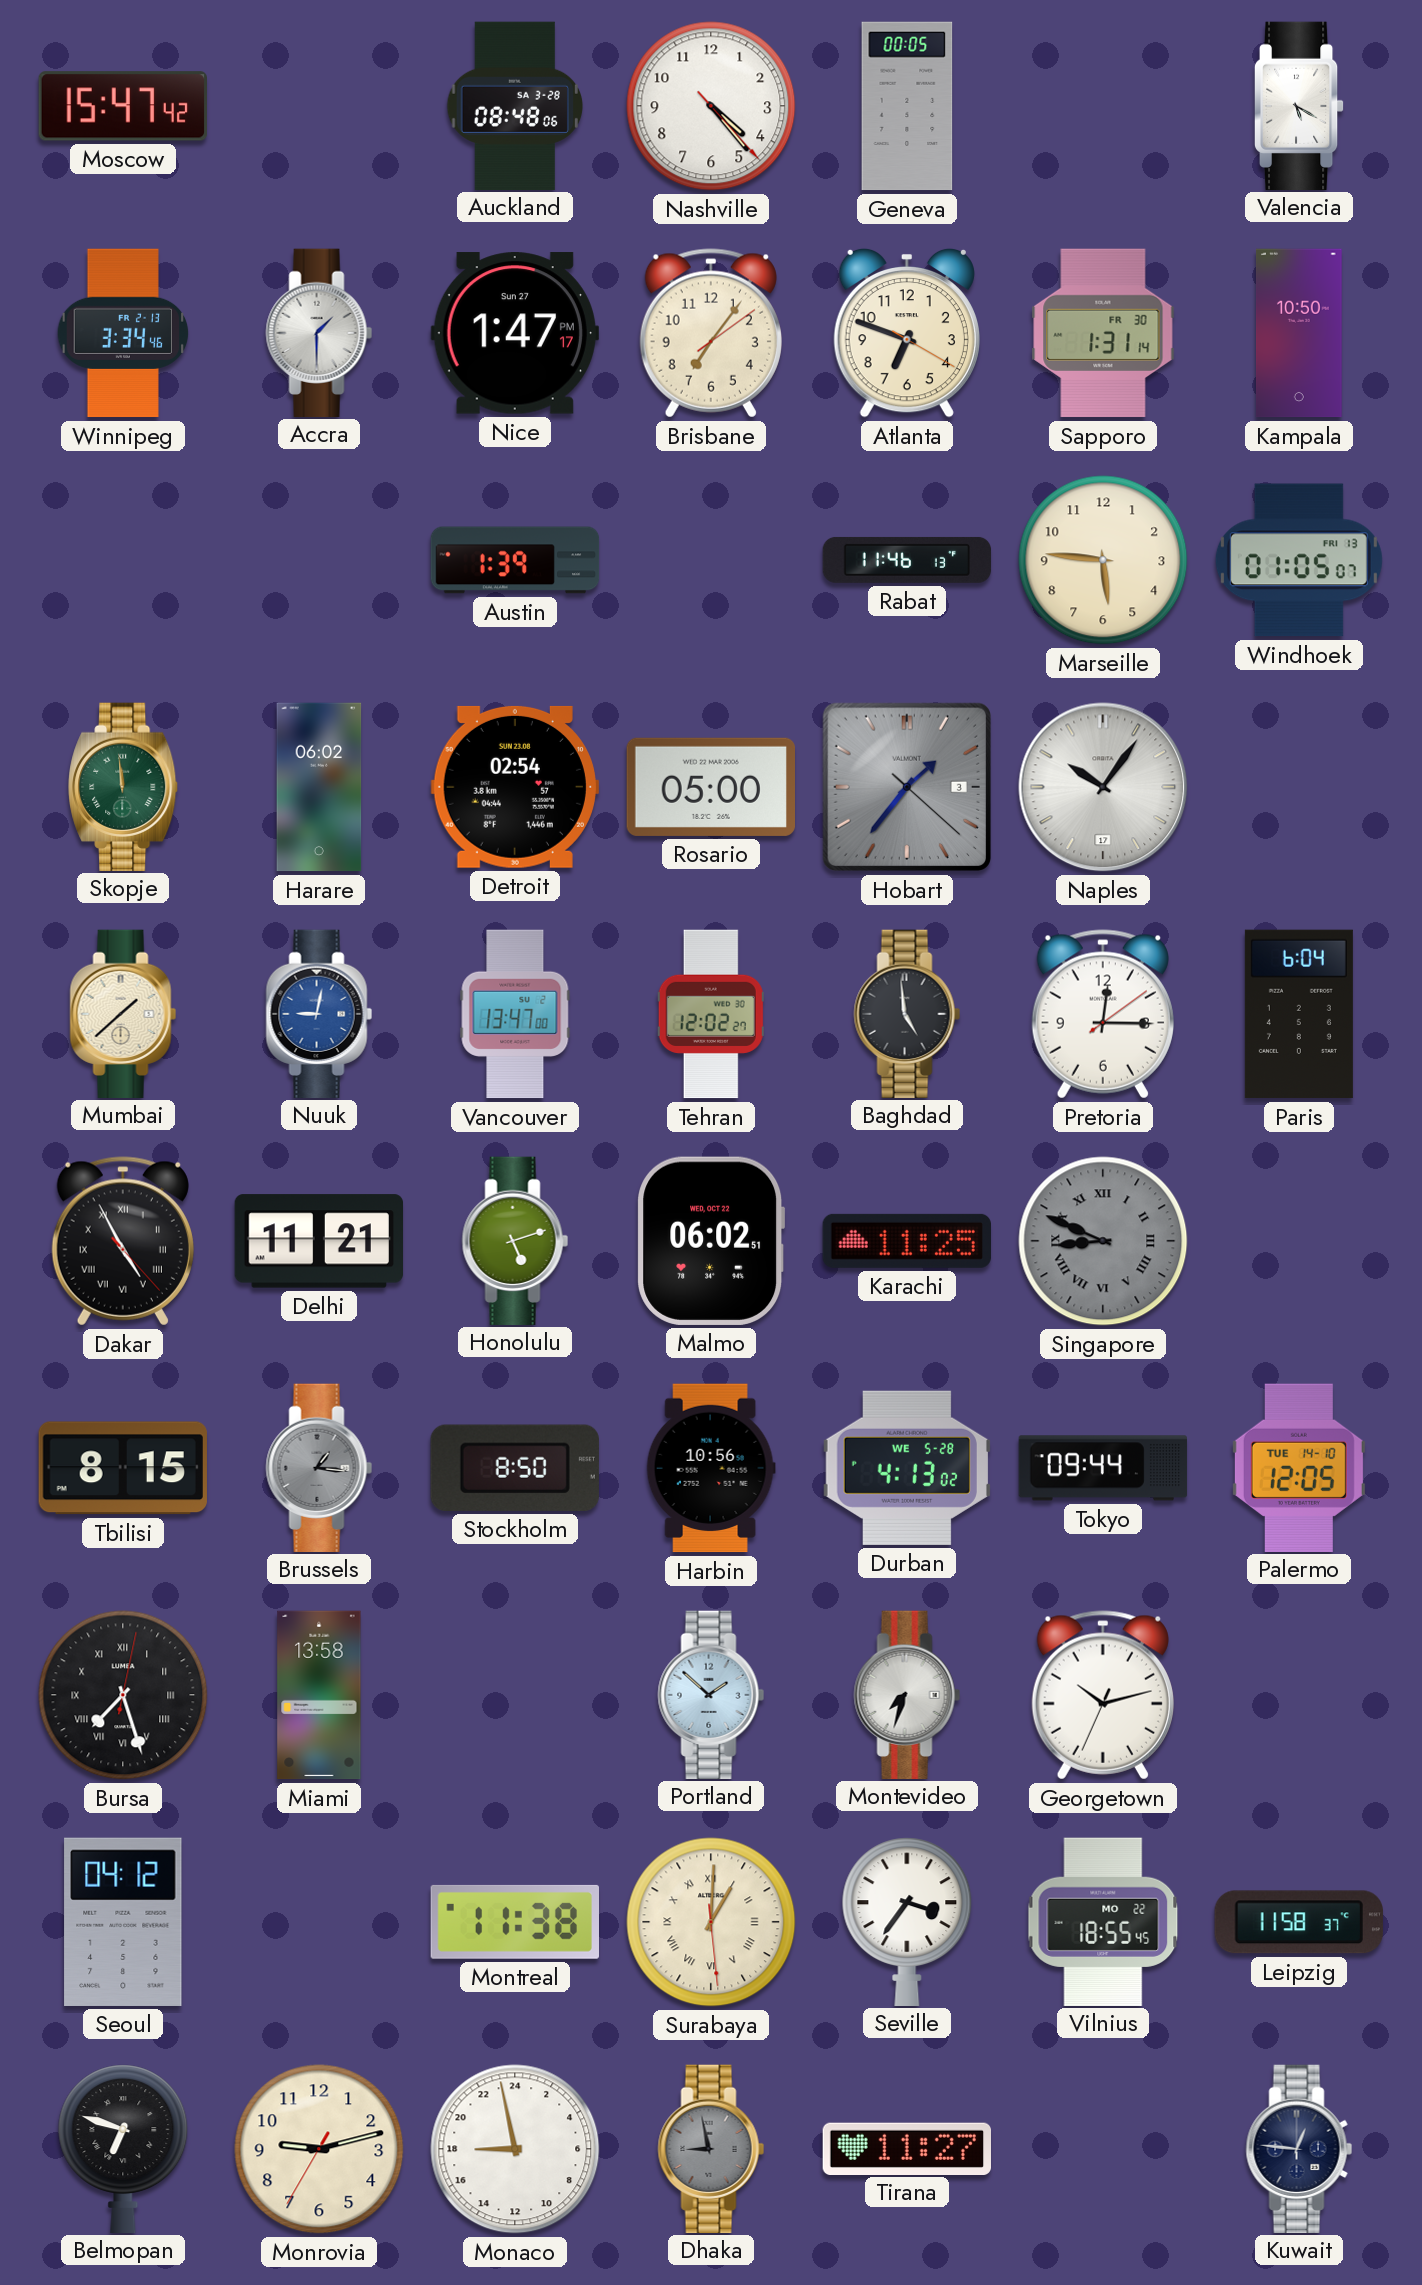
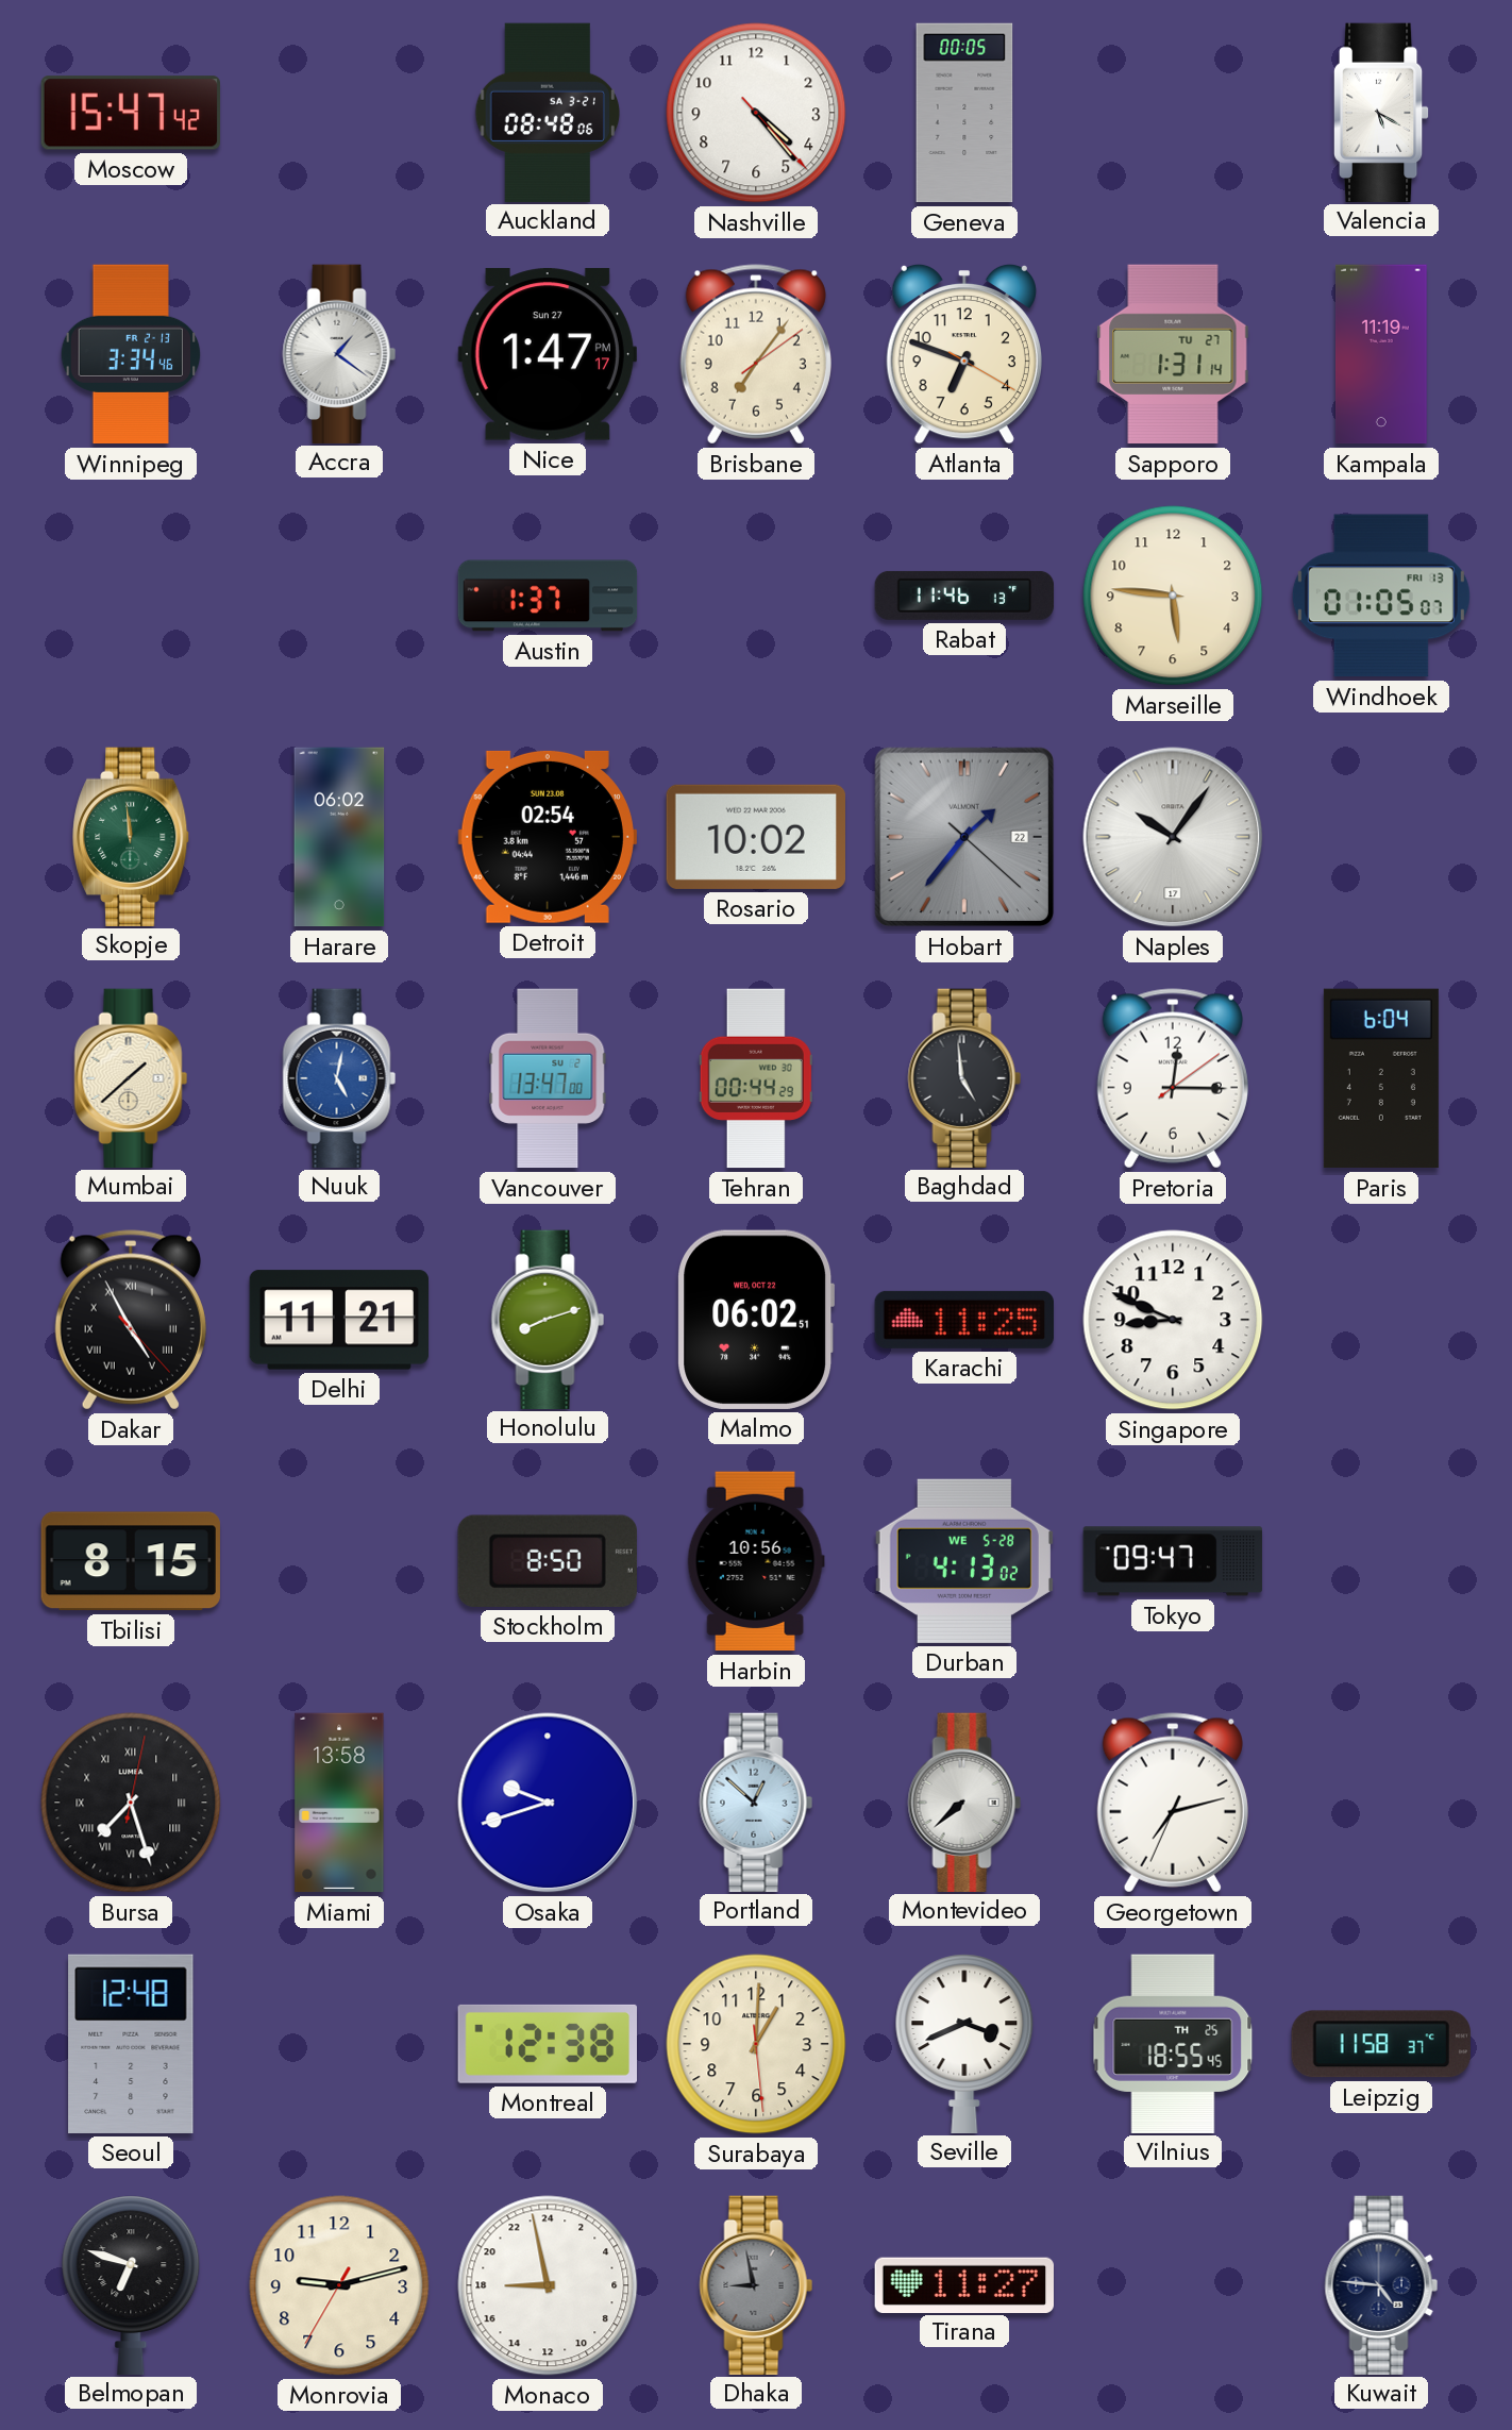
Auckland date: SA 3-28 -> SA 3-21 (547, 112)
Accra: 1:30 -> 1:21 (339, 353)
Sapporo date: FR 30 -> TU 27 (1173, 354)
Kampala: 10:50 -> 11:19 (1381, 354)
Austin: 1:39 -> 1:37 (548, 596)
Rosario: 05:00 -> 10:02 (755, 837)
Hobart date: 3 -> 22 (964, 837)
Nuuk: 9:02 -> 5:02 (339, 1077)
Tehran: 12:02 -> 00:44 (756, 1078)
Honolulu: 5:12 -> 8:12 (548, 1319)
Singapore dial: grey -> white (1173, 1320)
Singapore numerals: Roman -> Arabic (1173, 1320)
Brussels: 1:16 -> none (319, 1467)
Tokyo: 09:44 -> 09:47 (1173, 1561)
Palermo: 12:05 -> none (1299, 1467)
Osaka: none -> 9:42 (548, 1803)
Portland: 1:52 -> 12:52 (756, 1801)
Montevideo: 7:33 -> 7:38 (964, 1801)
Georgetown: 10:12 -> 7:12 (1173, 1803)
Seoul: 04:12 -> 12:48 (131, 2044)
Montreal: 11:38 -> 12:38 (547, 2044)
Surabaya numerals: Roman -> Arabic (756, 2044)
Seville: 3:36 -> 3:41 (964, 2043)
Vilnius date: MO 22 -> TH 25 (1173, 2043)
Kuwait: 12:46 -> 4:46 (1381, 2284)
